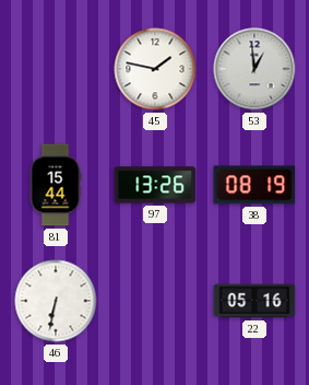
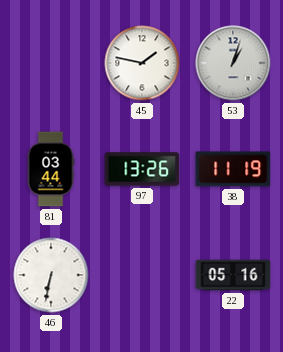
53: 12:59 -> 1:03 (233, 63)
81: 15:44 -> 03:44 (51, 169)
38: 08:19 -> 11:19 (233, 169)
